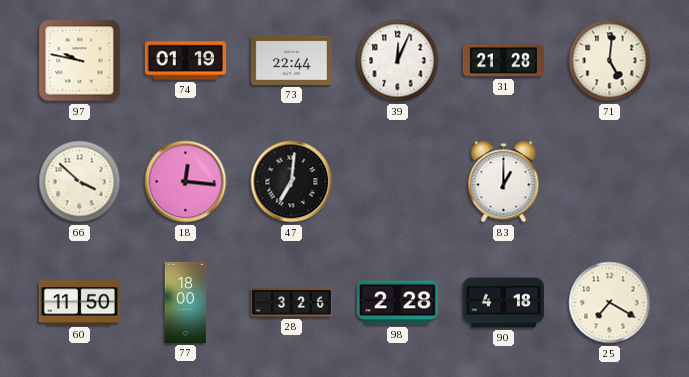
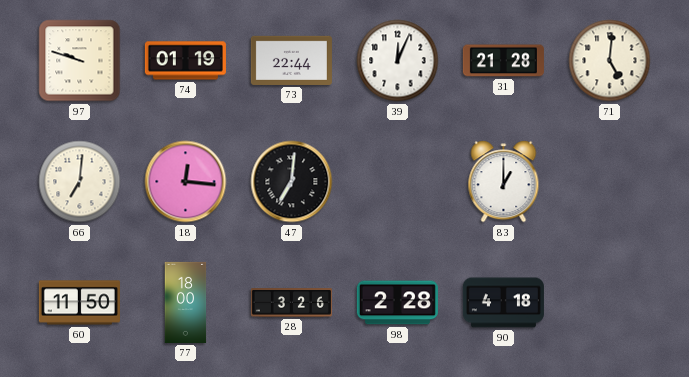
97: 9:47 -> 9:48 (80, 61)
66: 3:52 -> 7:01 (80, 182)
25: 7:20 -> none (610, 303)
